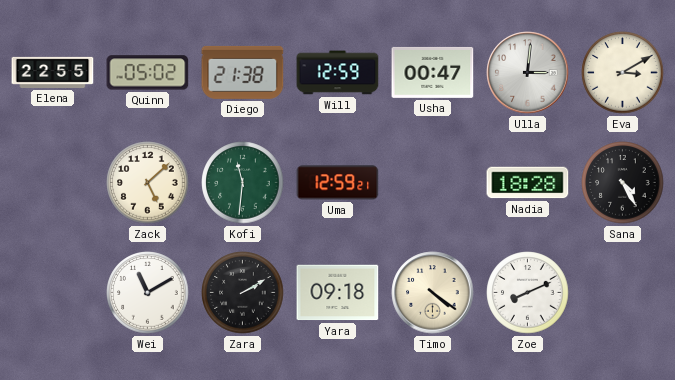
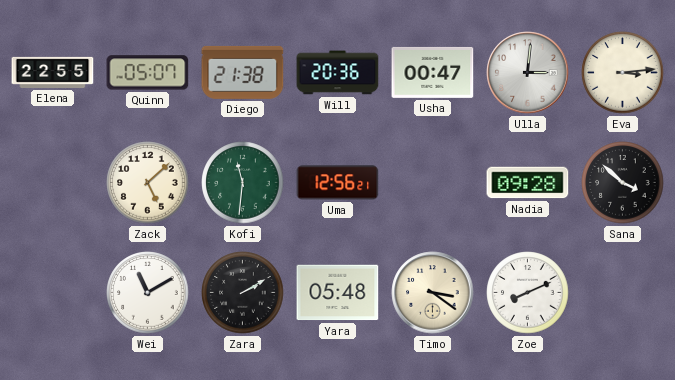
Quinn: 05:02 -> 05:07 (148, 73)
Will: 12:59 -> 20:36 (338, 73)
Eva: 3:10 -> 3:14 (623, 73)
Uma: 12:59 -> 12:56 (338, 183)
Nadia: 18:28 -> 09:28 (528, 183)
Sana: 4:25 -> 3:52 (623, 183)
Yara: 09:18 -> 05:48 (338, 293)
Timo: 4:21 -> 3:21 (433, 293)
